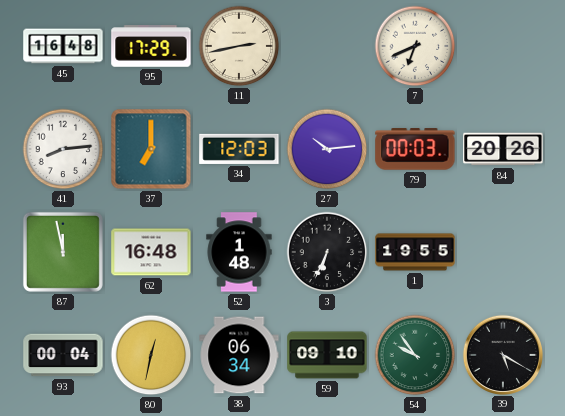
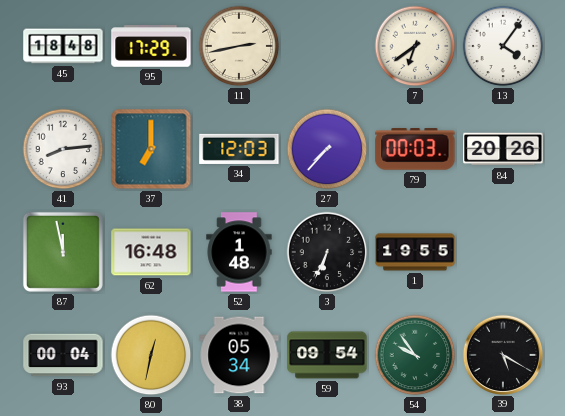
45: 16:48 -> 18:48 (63, 46)
7: 6:41 -> 6:39 (415, 46)
13: none -> 4:06 (503, 46)
27: 10:14 -> 7:37 (327, 149)
38: 06:34 -> 05:34 (239, 355)
59: 09:10 -> 09:54 (327, 355)
